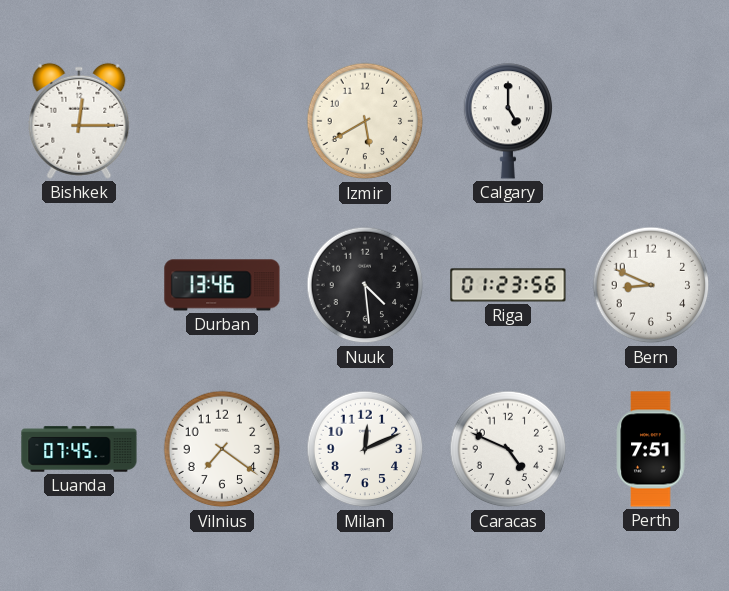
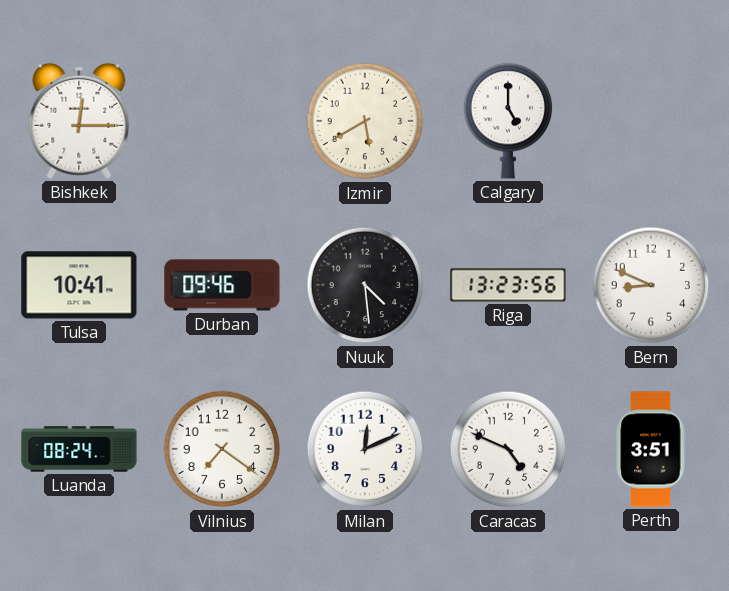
Tulsa: none -> 10:41 (79, 285)
Durban: 13:46 -> 09:46 (222, 285)
Riga: 01:23 -> 13:23 (508, 285)
Luanda: 07:45 -> 08:24 (79, 449)
Perth: 7:51 -> 3:51 (651, 449)
